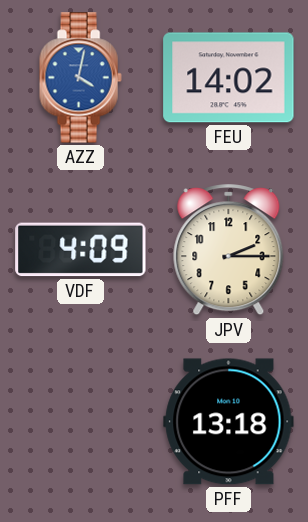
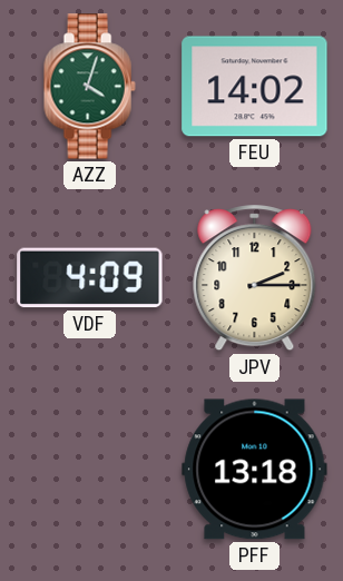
AZZ: 4:02 -> 4:03 (89, 87)
AZZ dial: blue -> green (89, 87)
